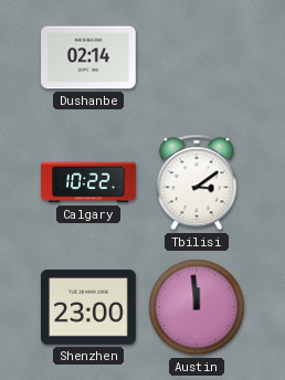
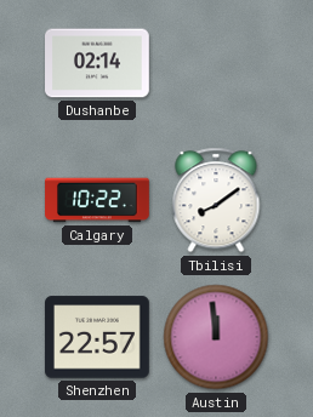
Tbilisi: 3:09 -> 8:09 (216, 200)
Shenzhen: 23:00 -> 22:57 (98, 337)
